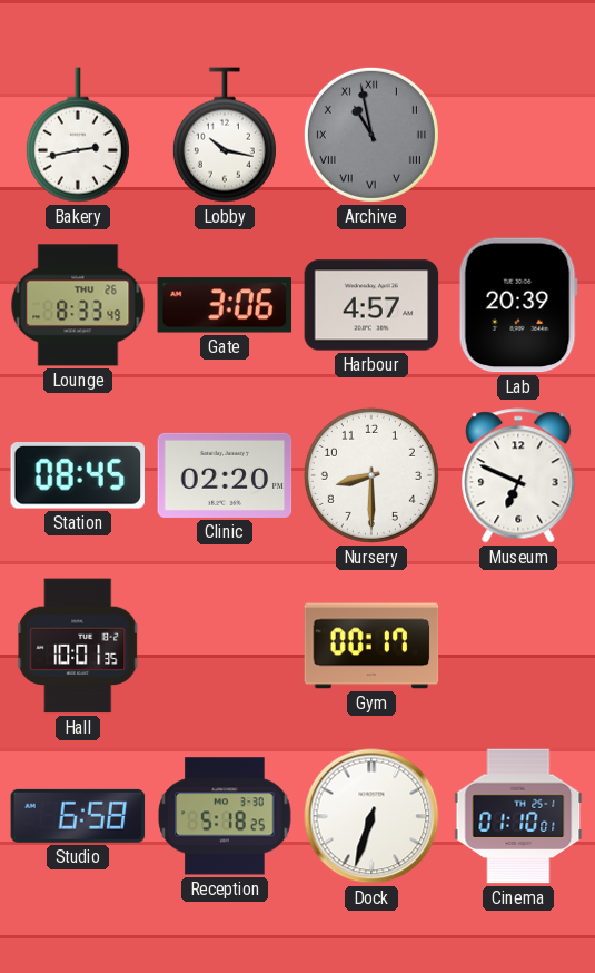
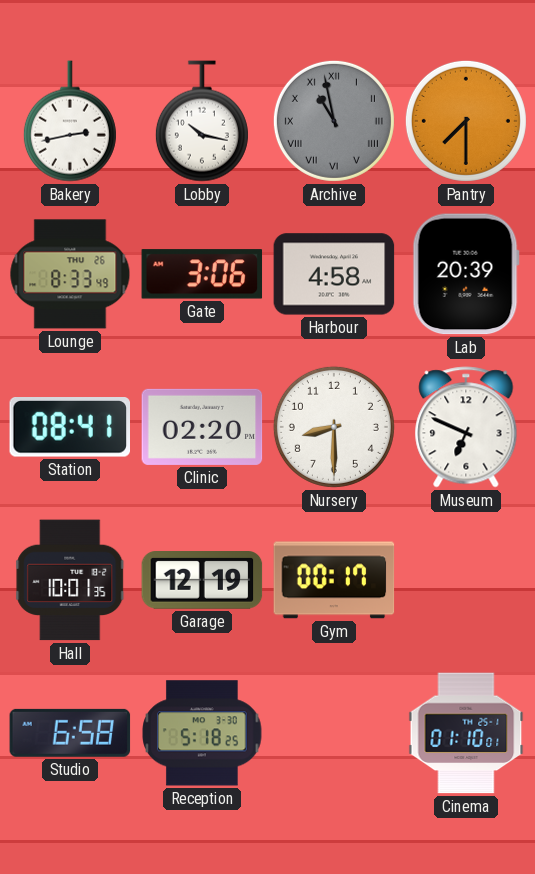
Pantry: none -> 7:30 (466, 121)
Harbour: 4:57 -> 4:58 (334, 274)
Station: 08:45 -> 08:41 (70, 428)
Garage: none -> 12:19 (202, 581)
Dock: 6:33 -> none (371, 816)
